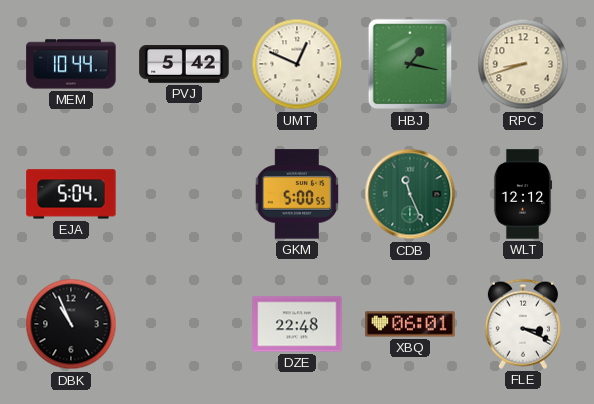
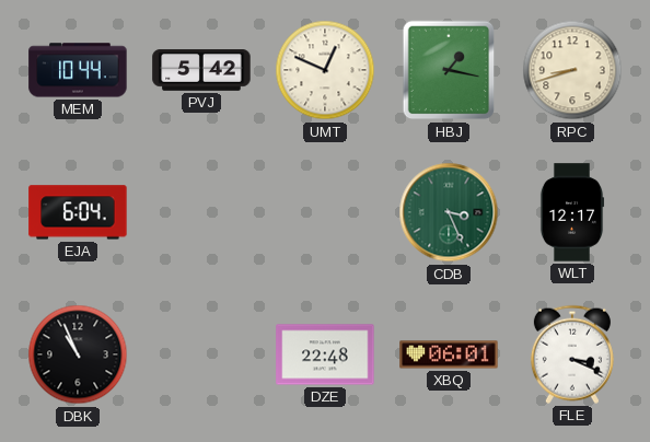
EJA: 5:04 -> 6:04 (78, 212)
GKM: 5:00 -> none (297, 194)
CDB: 11:26 -> 3:26 (449, 212)
WLT: 12:12 -> 12:17 (572, 212)
